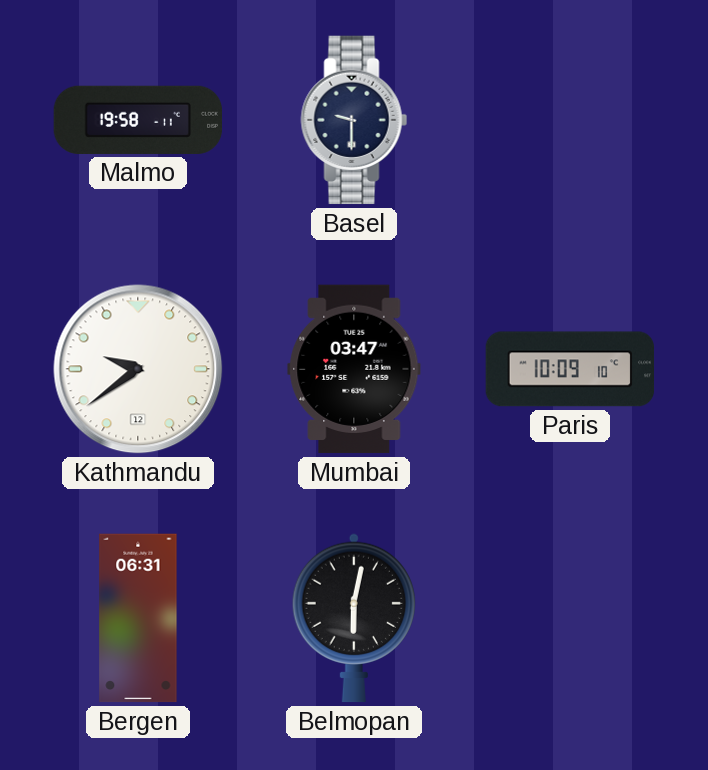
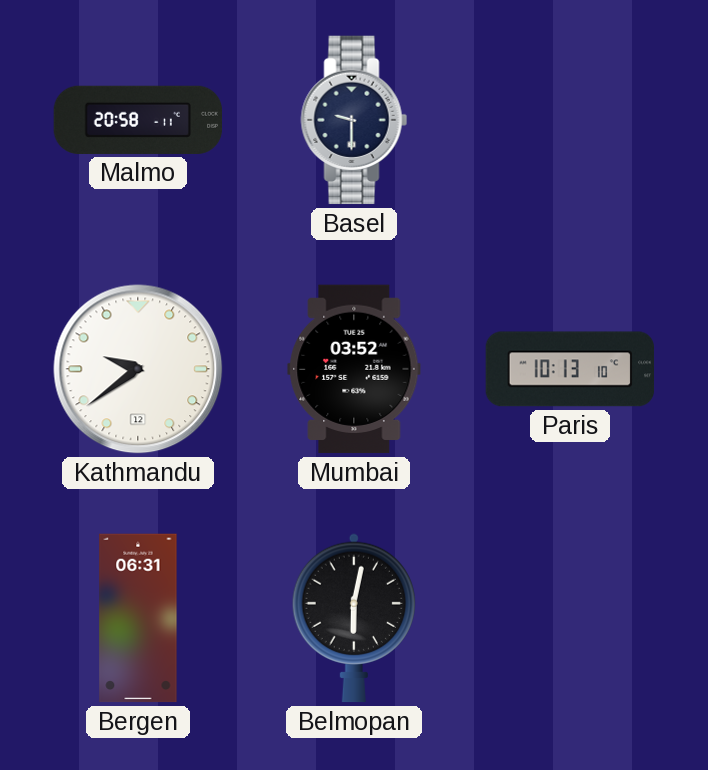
Malmo: 19:58 -> 20:58 (138, 120)
Mumbai: 03:47 -> 03:52 (354, 369)
Paris: 10:09 -> 10:13 (570, 369)
